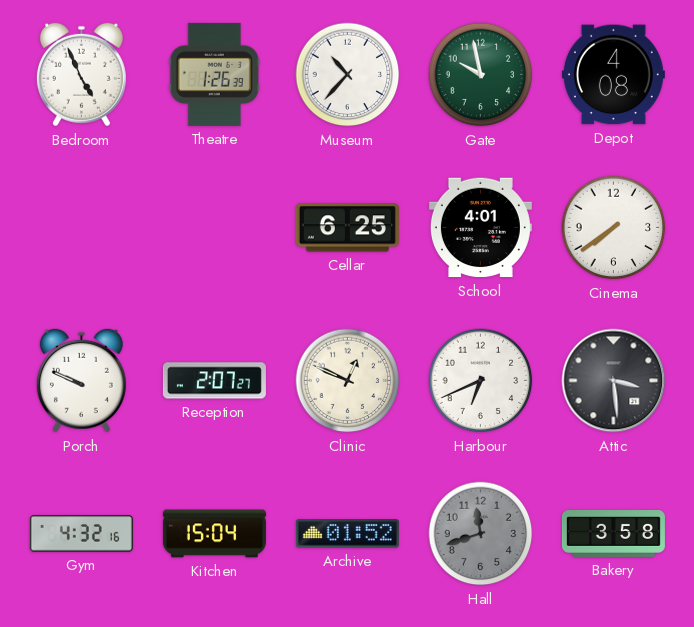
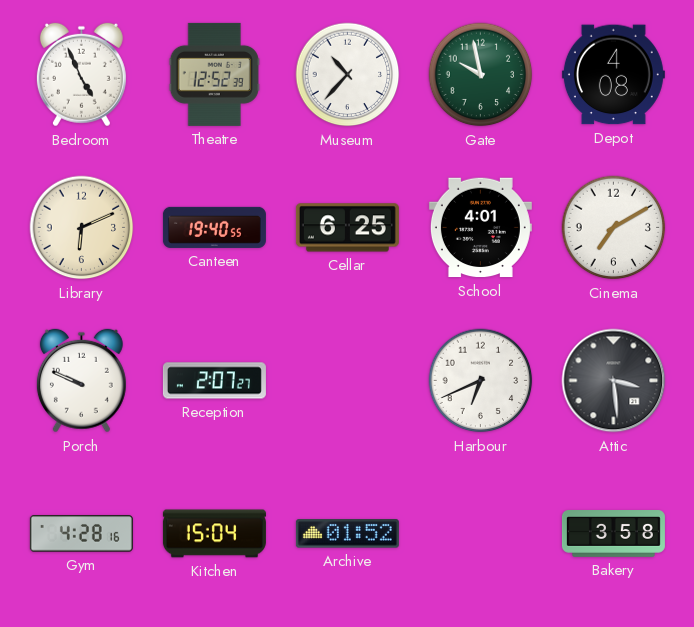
Theatre: 1:26 -> 12:52 (214, 74)
Library: none -> 6:11 (82, 228)
Canteen: none -> 19:40 (214, 227)
Cinema: 7:39 -> 7:10 (614, 228)
Clinic: 12:49 -> none (348, 381)
Gym: 4:32 -> 4:28 (81, 534)
Hall: 11:42 -> none (481, 534)
